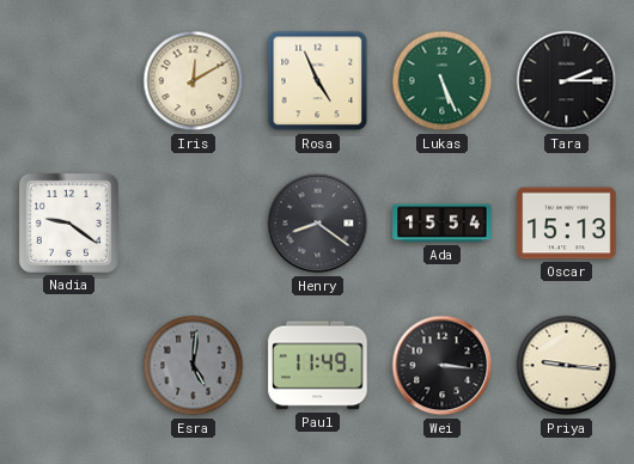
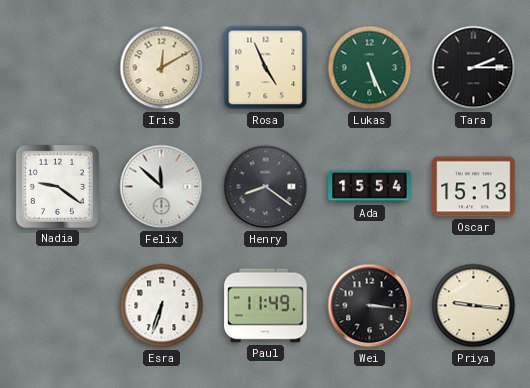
Felix: none -> 11:52 (162, 187)
Esra: 5:01 -> 6:33 (162, 306)
Esra dial: grey -> white (162, 306)
